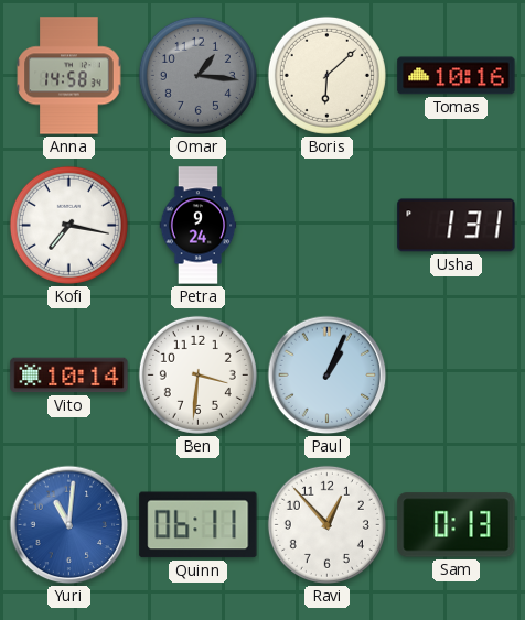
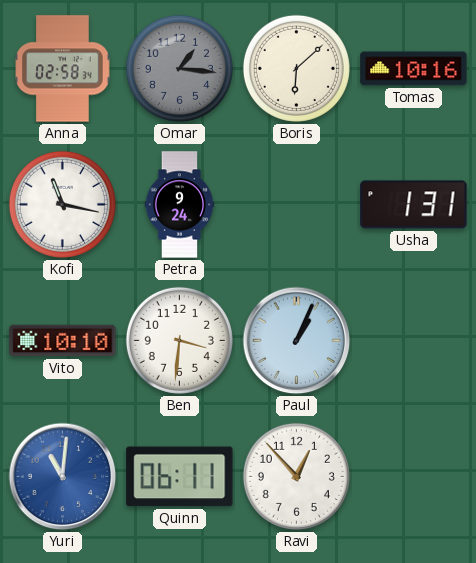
Anna: 14:58 -> 02:58 (63, 69)
Kofi: 7:17 -> 11:17 (62, 204)
Vito: 10:14 -> 10:10 (63, 341)
Sam: 0:13 -> none (457, 525)
